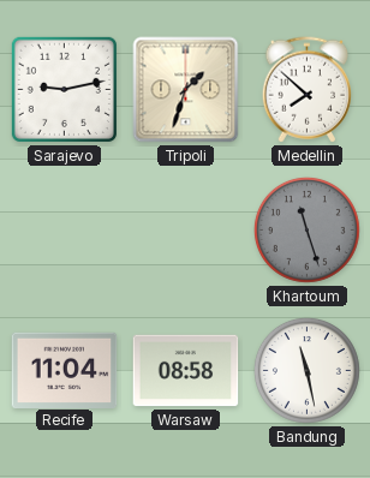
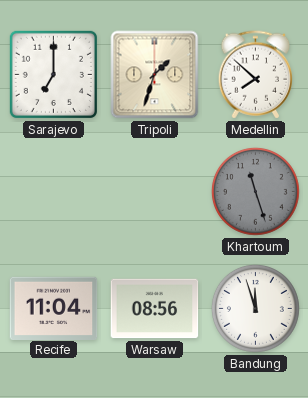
Sarajevo: 9:13 -> 7:00 (53, 74)
Warsaw: 08:58 -> 08:56 (155, 309)
Bandung: 11:28 -> 11:57 (255, 308)
